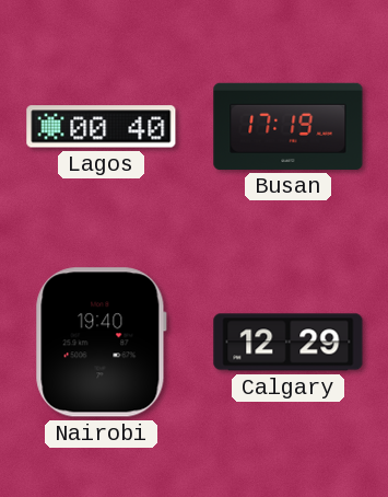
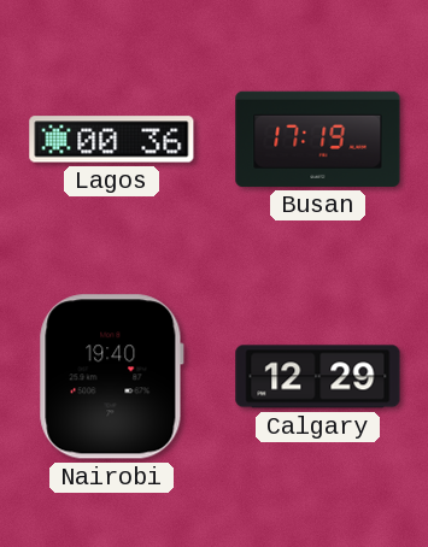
Lagos: 00:40 -> 00:36 (112, 140)
